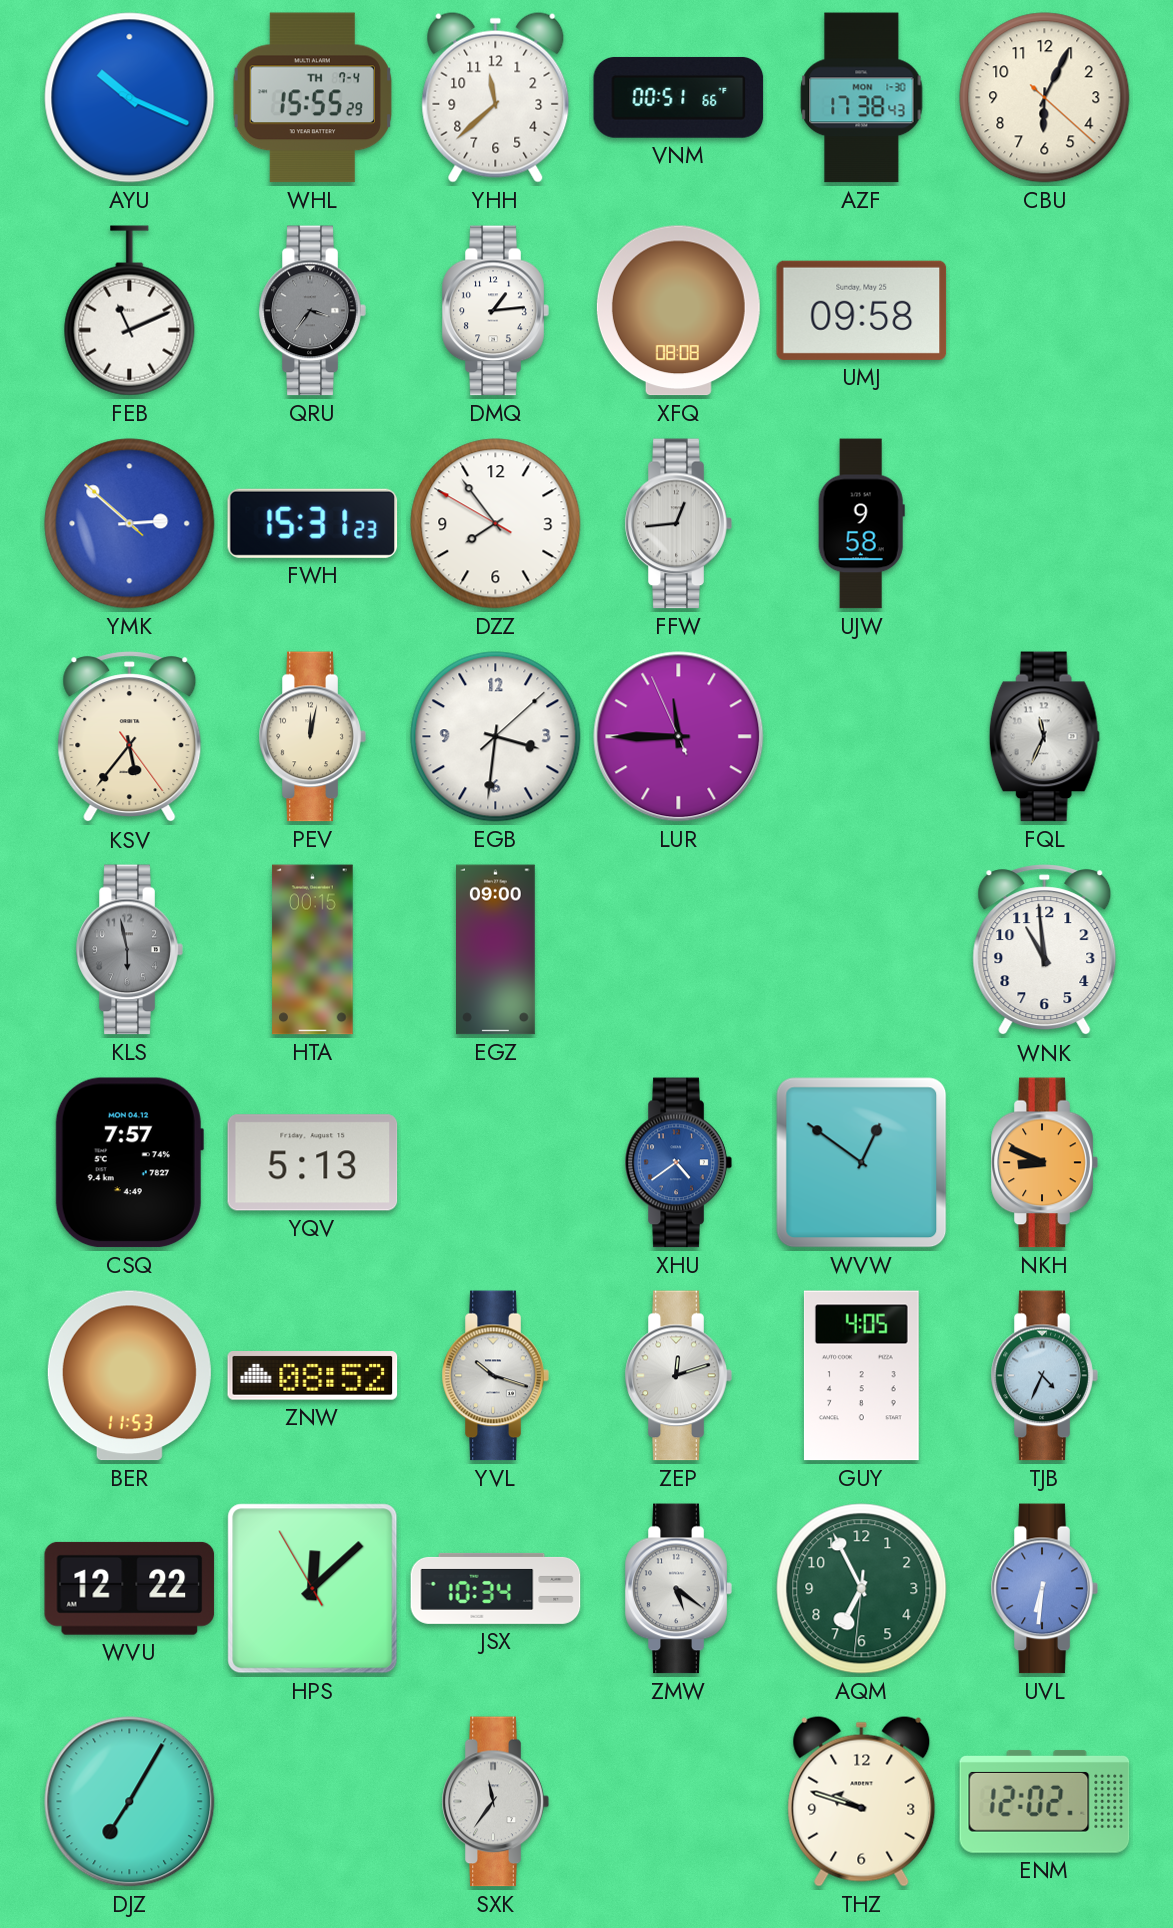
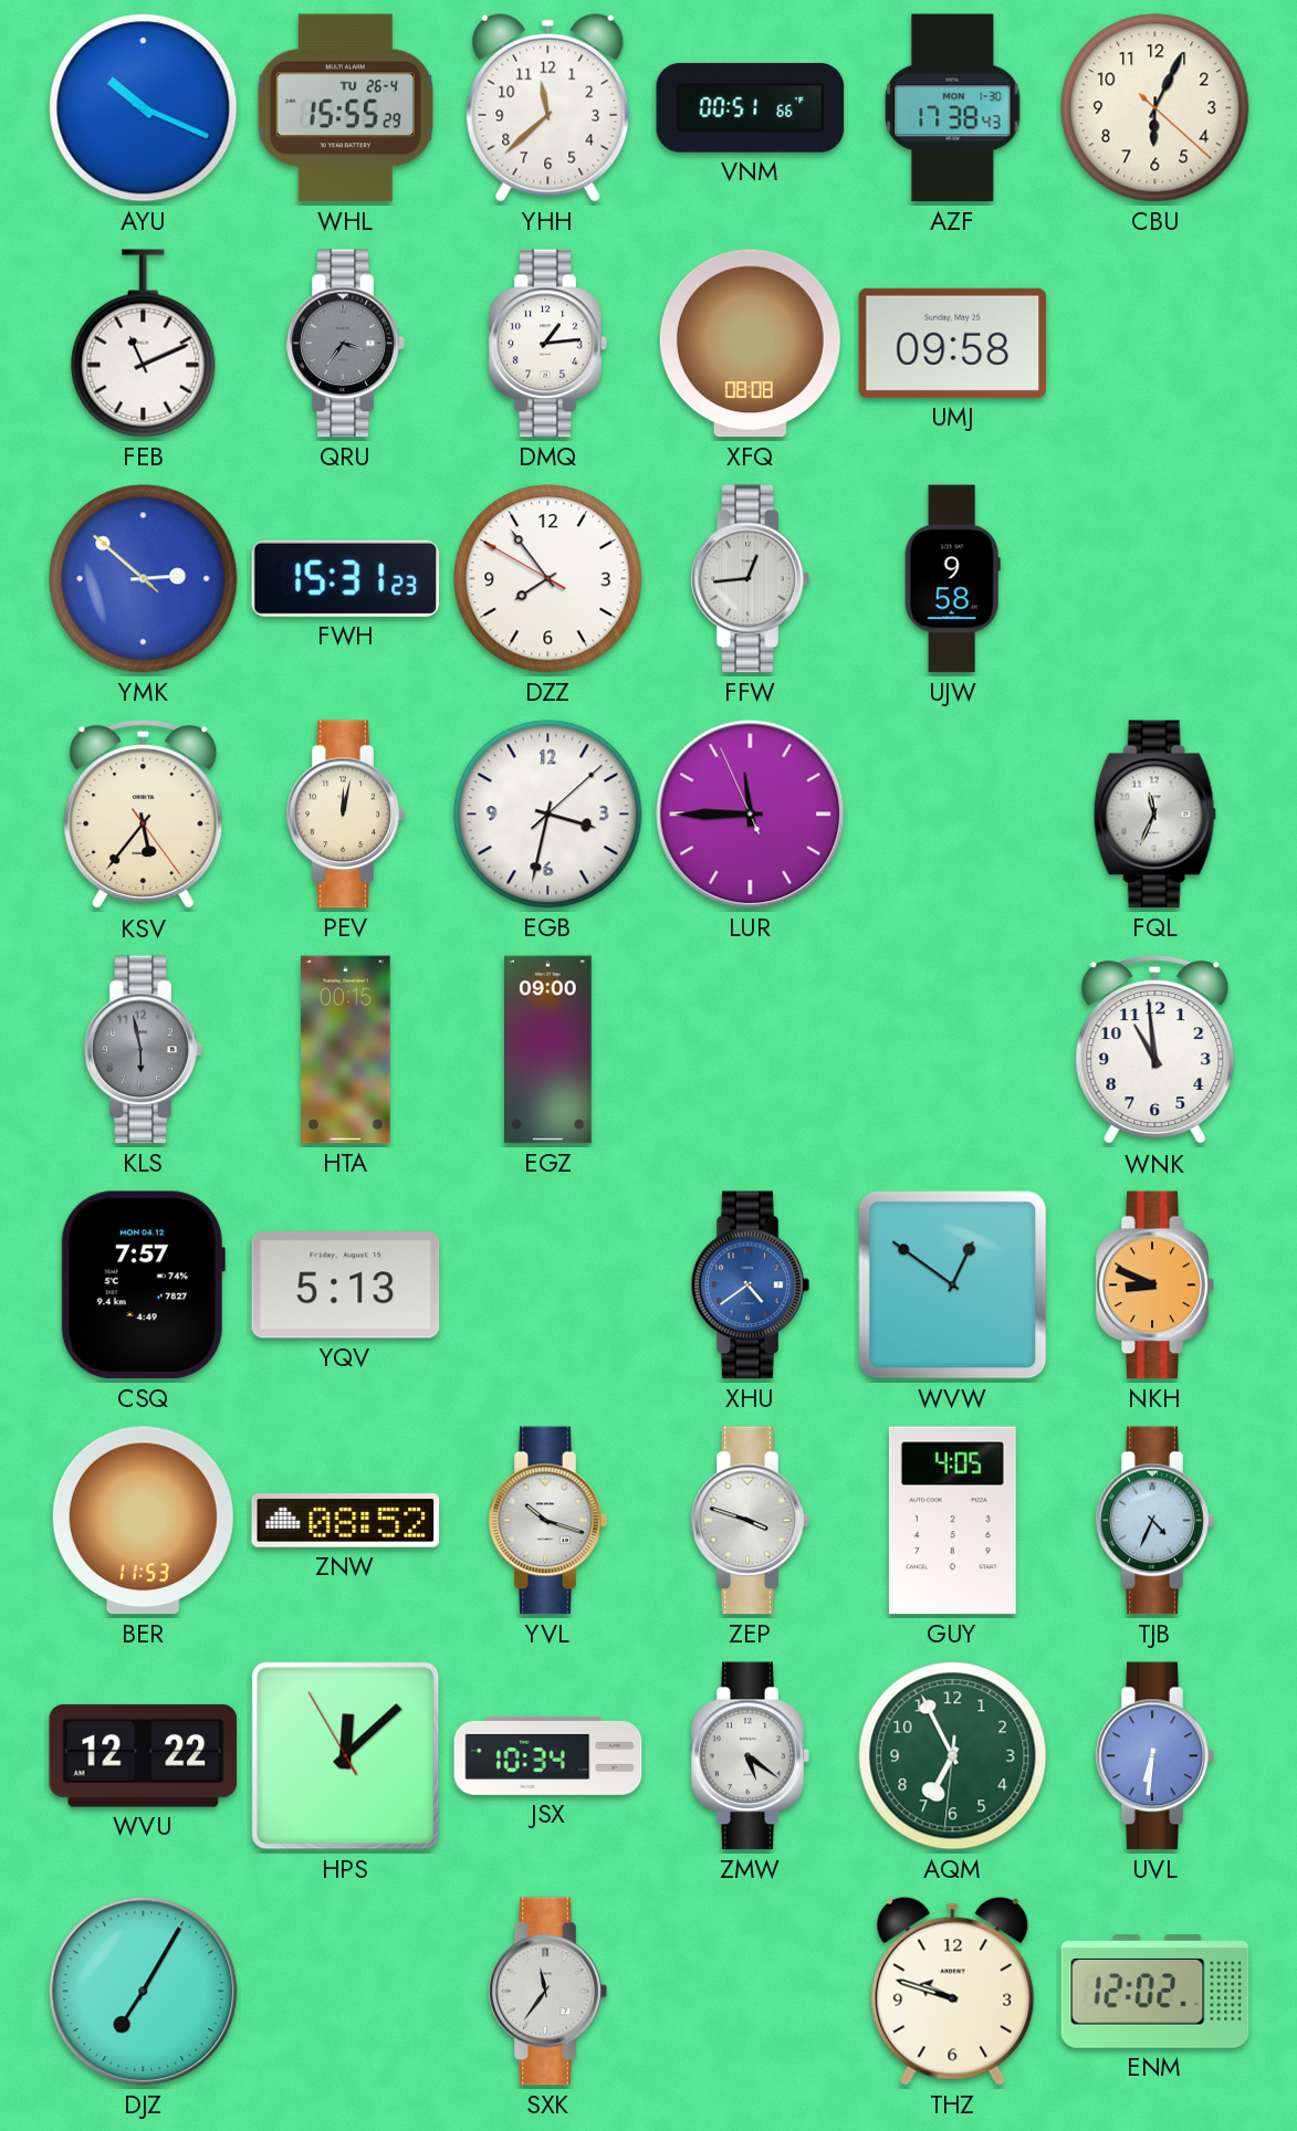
WHL date: TH 7-4 -> TU 26-4 (345, 108)
EGB: 3:31 -> 3:32 (548, 815)
ZEP: 12:12 -> 3:48 (750, 1521)
